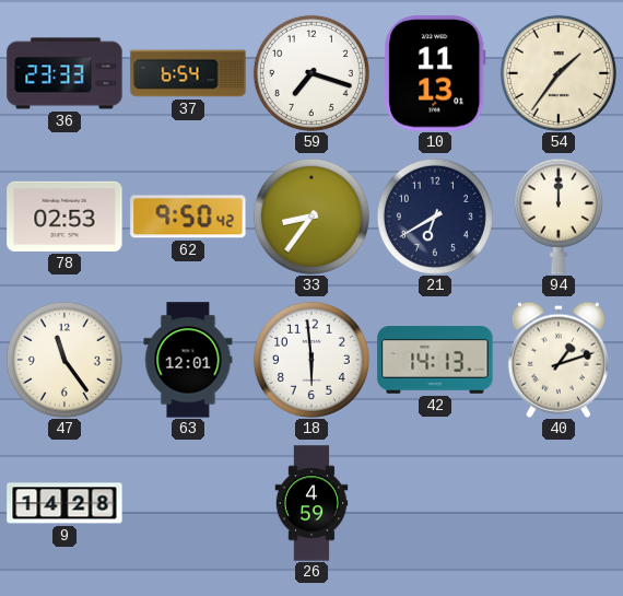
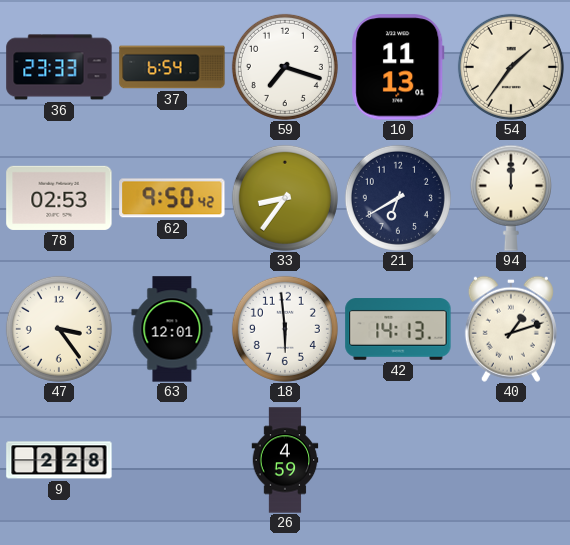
47: 11:24 -> 3:24 (59, 329)
9: 14:28 -> 2:28 (59, 460)
